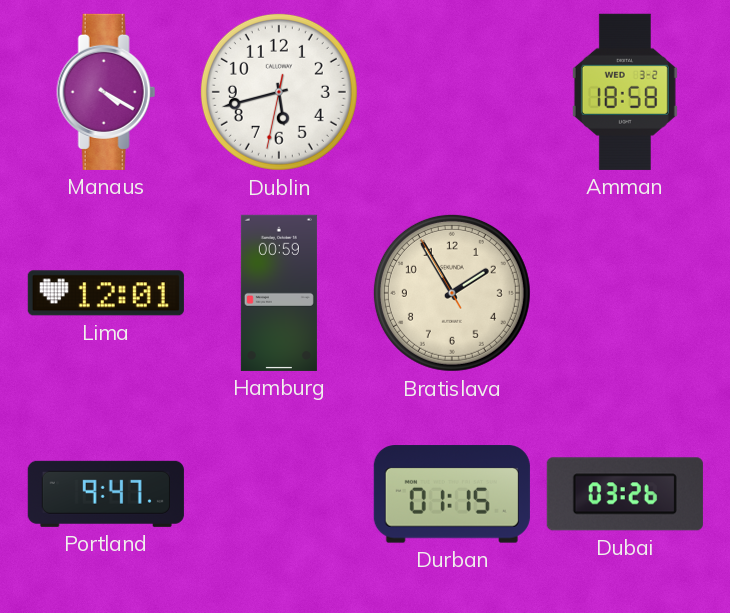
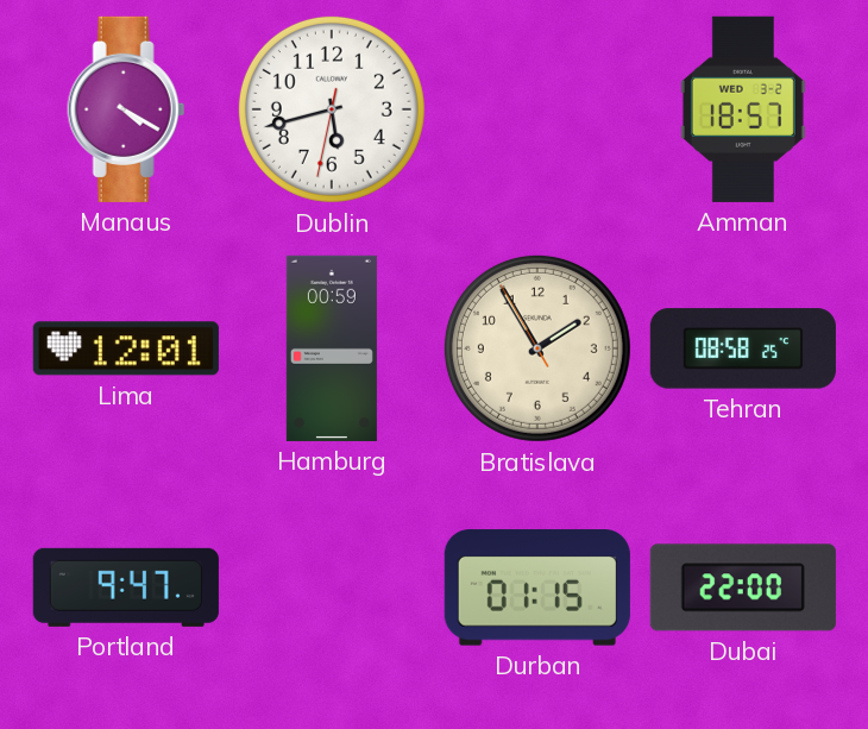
Amman: 18:58 -> 18:57 (743, 109)
Tehran: none -> 08:58 (743, 348)
Dubai: 03:26 -> 22:00 (743, 587)
